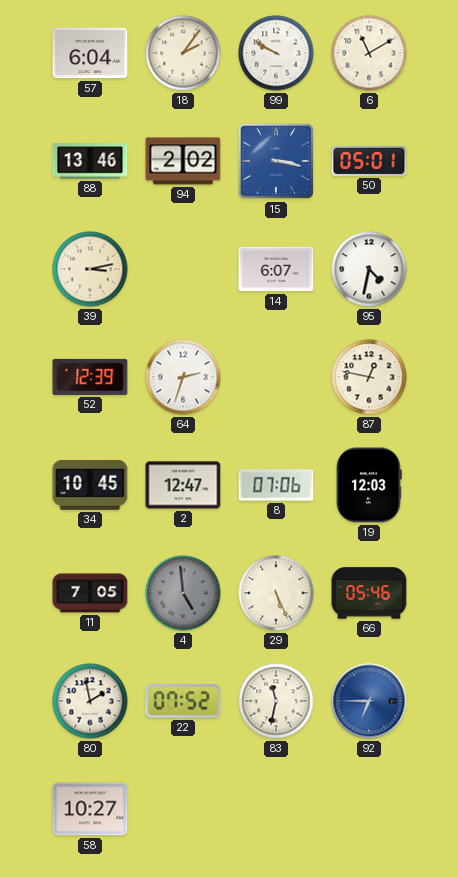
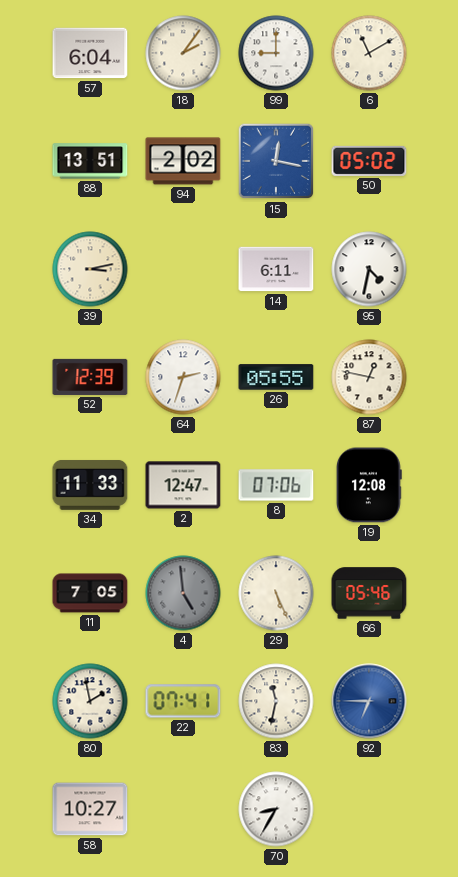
99: 9:50 -> 9:00 (276, 53)
88: 13:46 -> 13:51 (90, 161)
15: 3:17 -> 12:17 (276, 161)
50: 05:01 -> 05:02 (369, 161)
14: 6:07 -> 6:11 (276, 269)
26: none -> 05:55 (276, 377)
34: 10:45 -> 11:33 (90, 485)
19: 12:03 -> 12:08 (370, 485)
22: 07:52 -> 07:41 (183, 701)
70: none -> 8:35 (276, 809)
